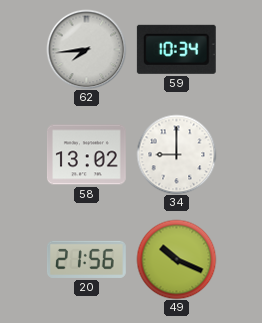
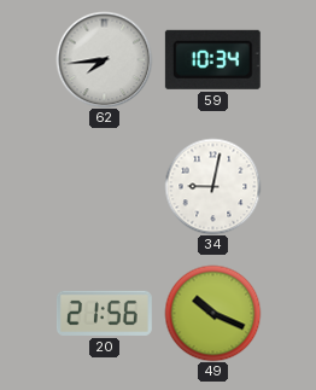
58: 13:02 -> none (86, 155)
34: 9:00 -> 9:02 (212, 186)
